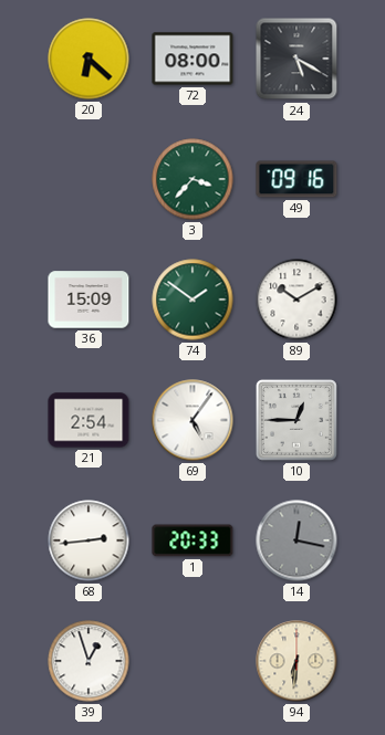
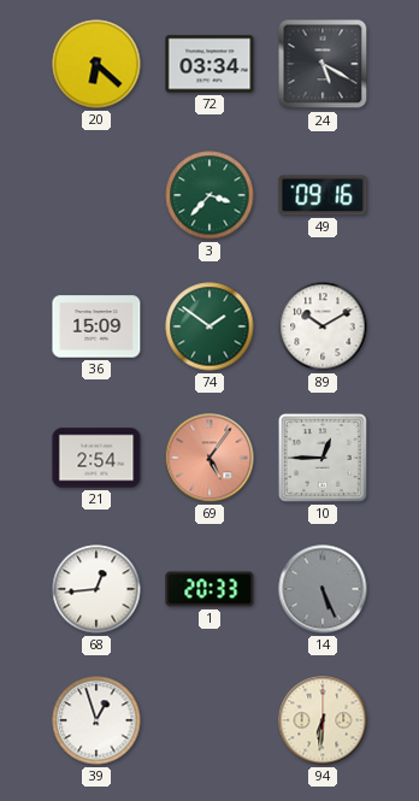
72: 08:00 -> 03:34 (209, 64)
69 dial: white -> salmon (209, 458)
68: 2:44 -> 12:44 (96, 589)
14: 12:17 -> 5:26 (323, 589)
